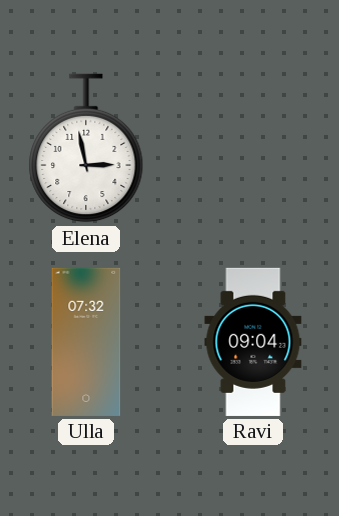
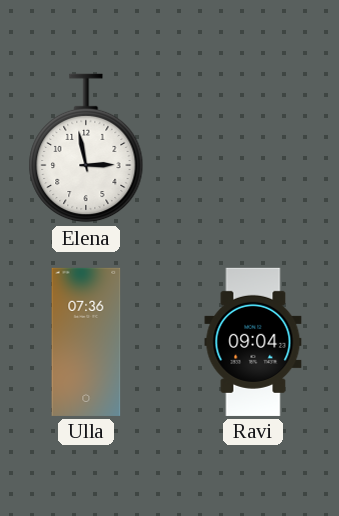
Ulla: 07:32 -> 07:36 (86, 342)
